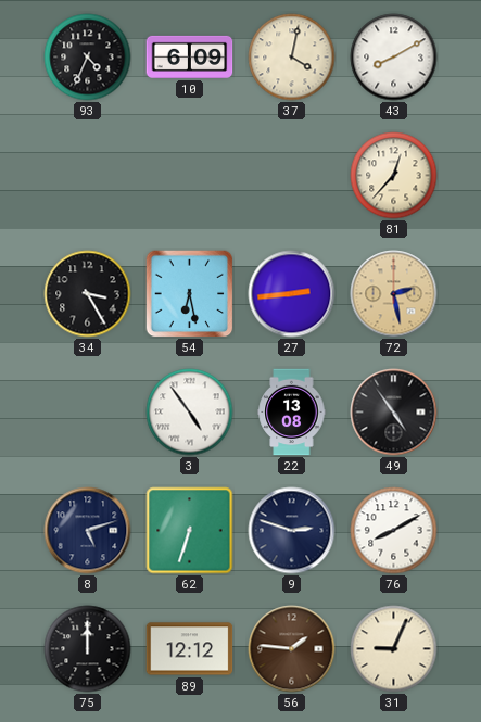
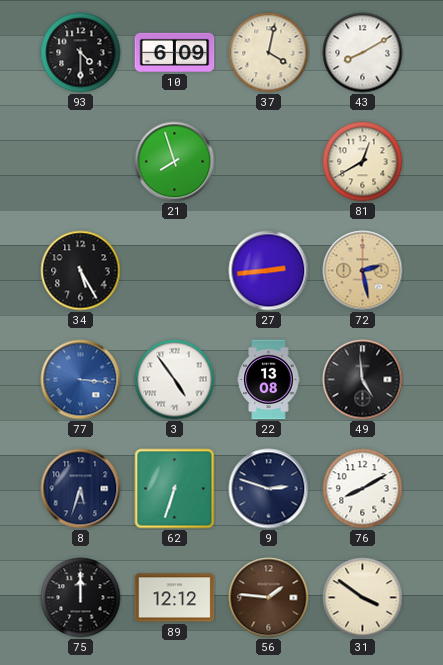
93: 4:34 -> 4:30 (81, 53)
21: none -> 7:57 (175, 162)
81: 12:37 -> 12:40 (363, 162)
34: 3:25 -> 5:25 (81, 271)
54: 6:28 -> none (190, 294)
77: none -> 3:16 (81, 380)
49: 4:54 -> 4:59 (363, 380)
8: 5:12 -> 5:33 (81, 489)
31: 9:04 -> 3:51 (363, 598)
